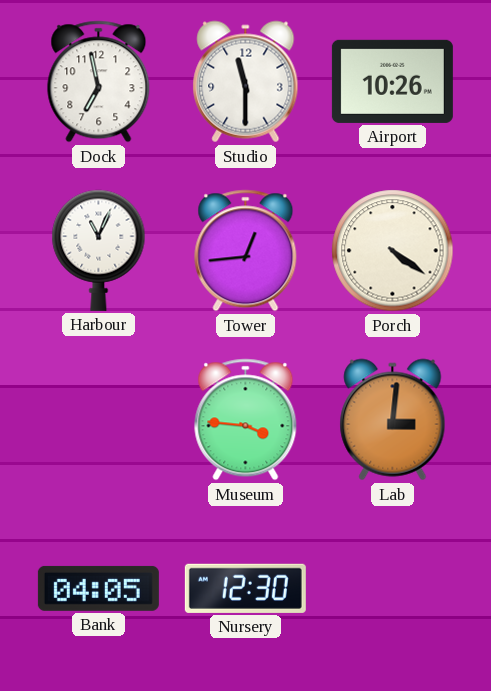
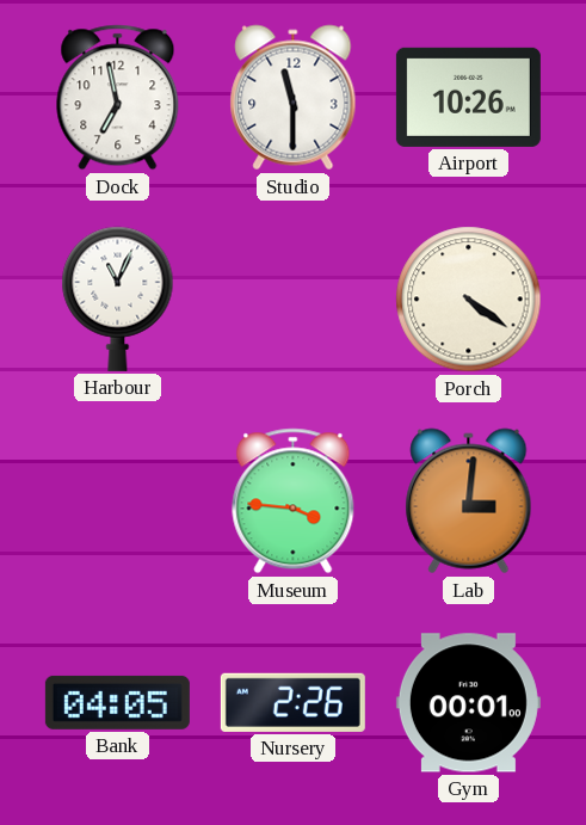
Tower: 12:44 -> none (246, 251)
Nursery: 12:30 -> 2:26 (292, 702)
Gym: none -> 00:01 (468, 703)
